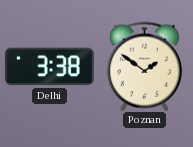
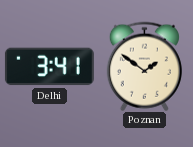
Delhi: 3:38 -> 3:41 (49, 67)
